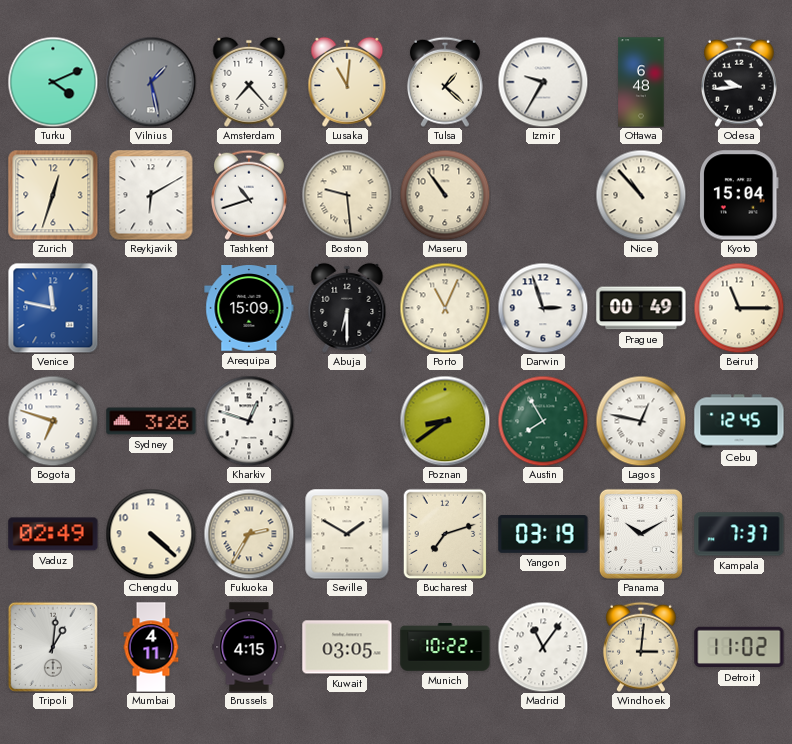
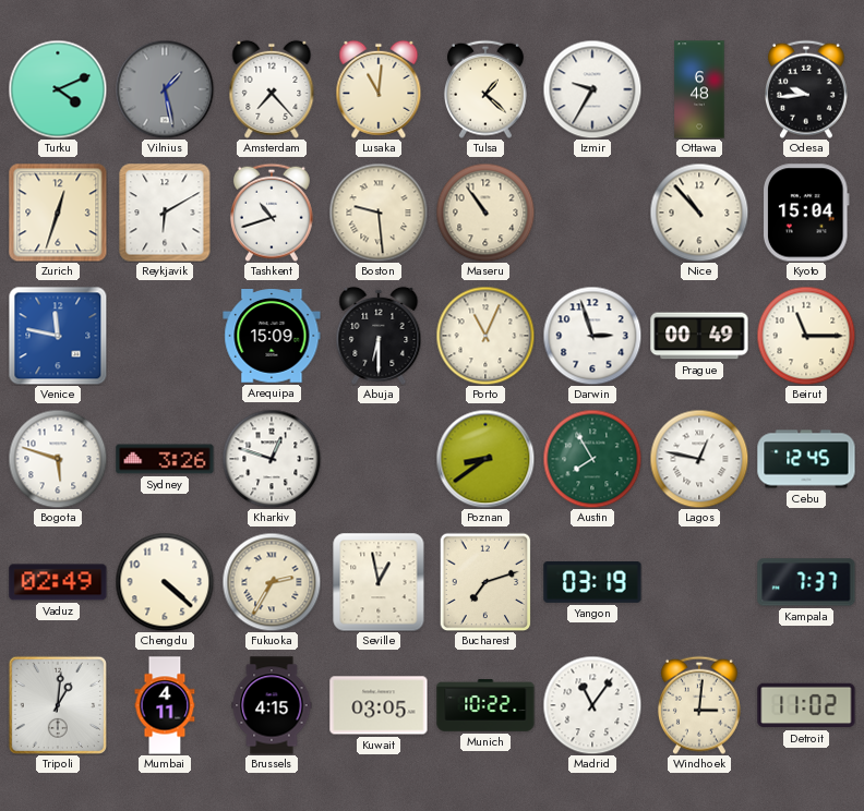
Bogota: 6:48 -> 5:48 (58, 459)
Seville: 1:50 -> 12:58 (379, 582)
Panama: 10:10 -> none (641, 534)
